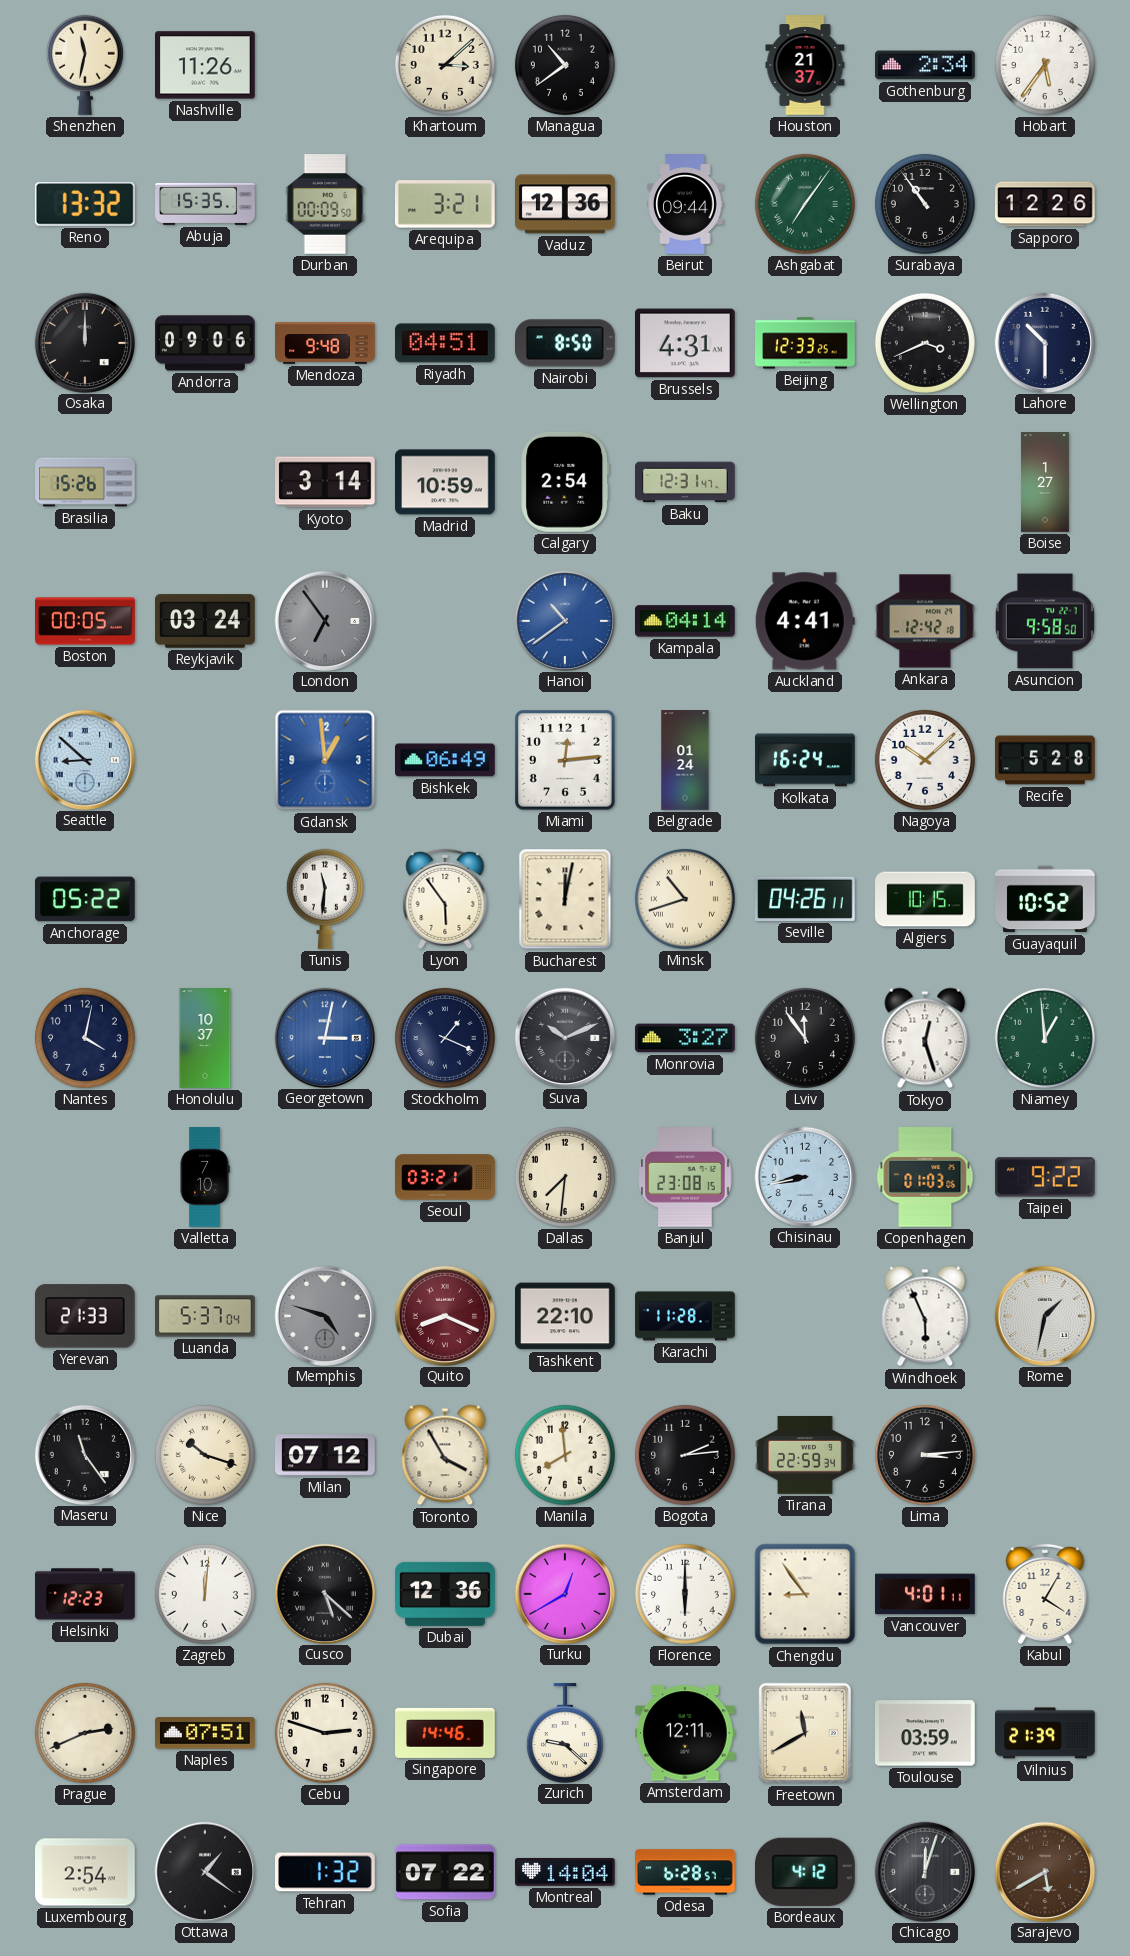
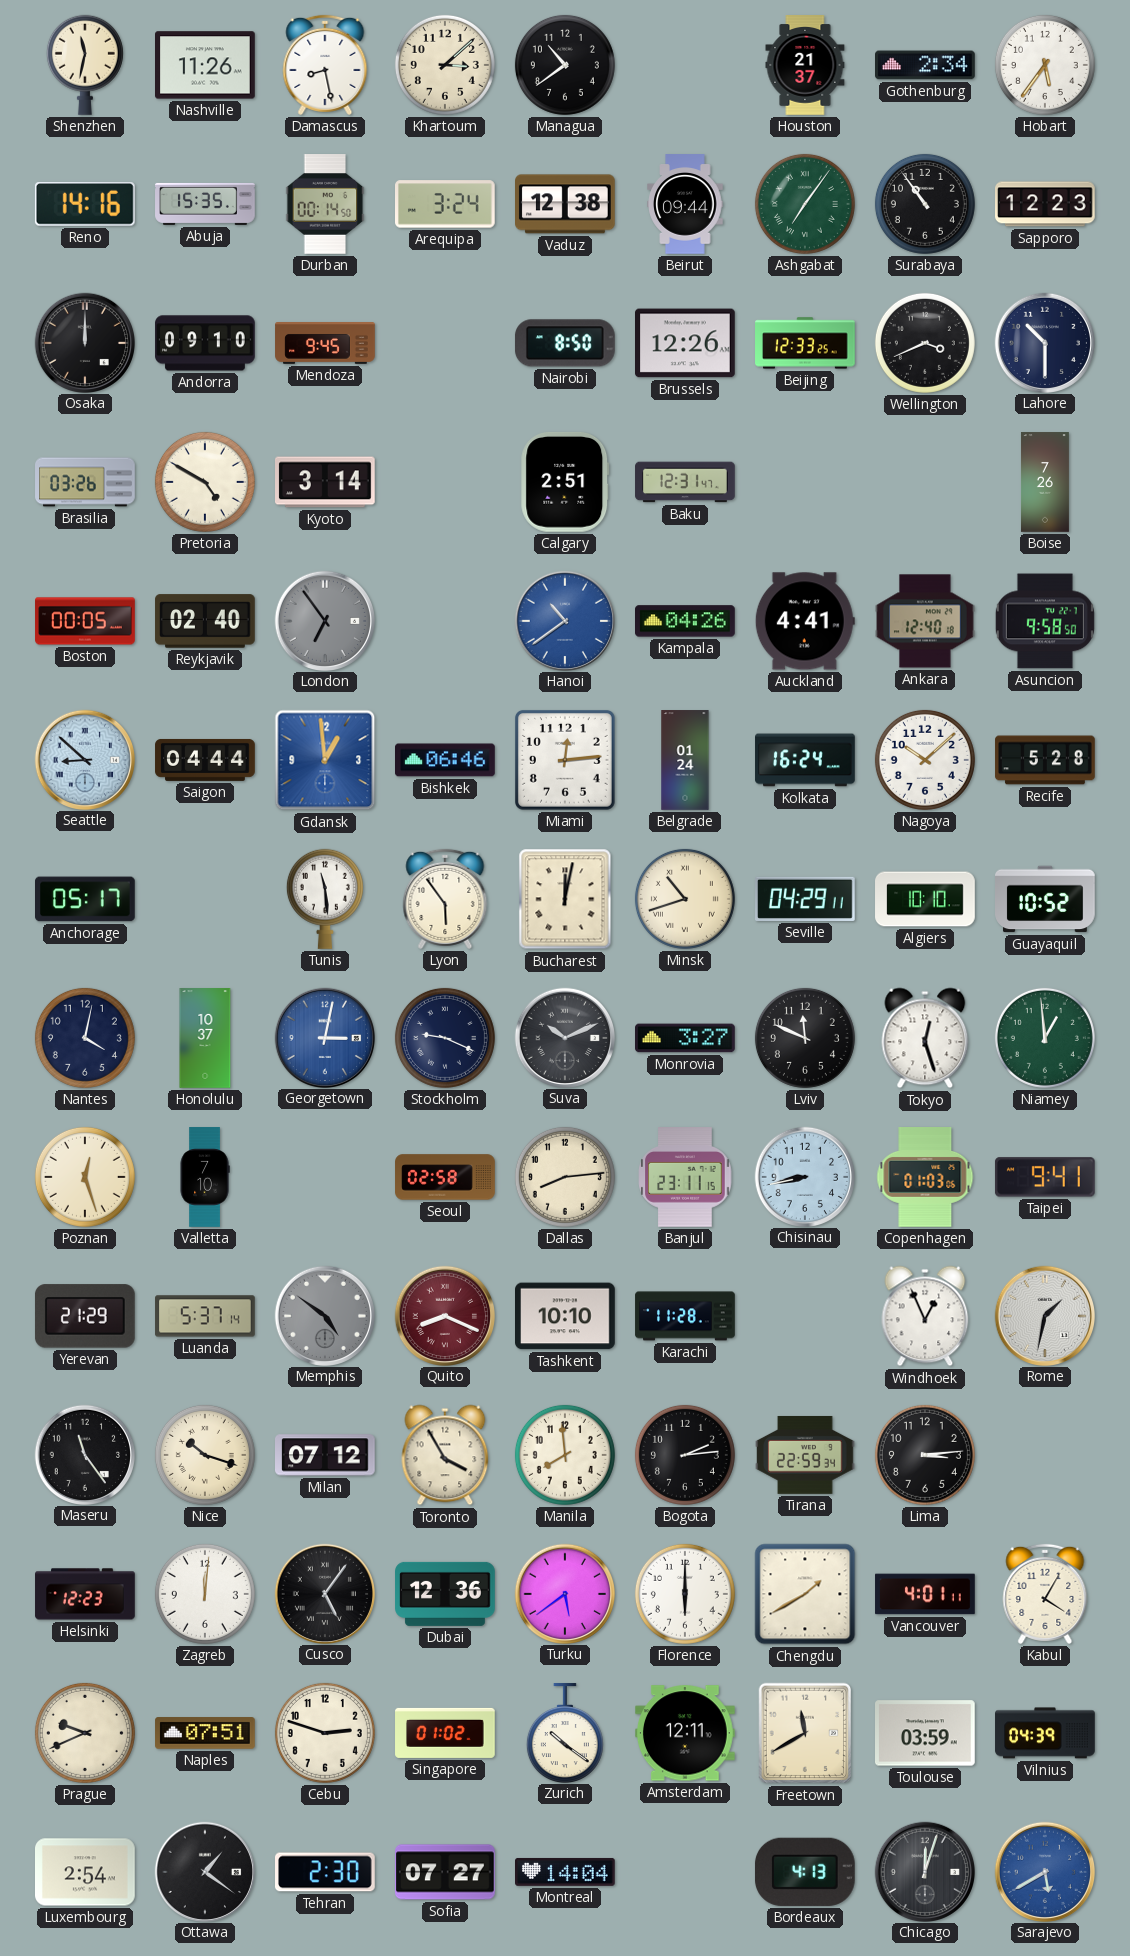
Damascus: none -> 8:28 (325, 65)
Reno: 13:32 -> 14:16 (85, 205)
Durban: 00:09 -> 00:14 (325, 204)
Arequipa: 3:21 -> 3:24 (446, 204)
Vaduz: 12:36 -> 12:38 (566, 204)
Sapporo: 12:26 -> 12:23 (1046, 204)
Andorra: 09:06 -> 09:10 (205, 343)
Mendoza: 9:48 -> 9:45 (325, 344)
Riyadh: 04:51 -> none (446, 343)
Brussels: 4:31 -> 12:26 (686, 343)
Brasilia: 15:26 -> 03:26 (85, 482)
Pretoria: none -> 4:50 (205, 482)
Madrid: 10:59 -> none (445, 482)
Calgary: 2:54 -> 2:51 (565, 482)
Boise: 1:27 -> 7:26 (1045, 482)
Reykjavik: 03:24 -> 02:40 (205, 621)
Kampala: 04:14 -> 04:26 (686, 621)
Ankara: 12:42 -> 12:40 (925, 621)
Saigon: none -> 04:44 (205, 760)
Bishkek: 06:49 -> 06:46 (446, 760)
Anchorage: 05:22 -> 05:17 (86, 899)
Tunis: 11:31 -> 11:29 (325, 899)
Seville: 04:26 -> 04:29 (806, 899)
Algiers: 10:15 -> 10:10 (925, 899)
Stockholm: 1:19 -> 9:19 (445, 1038)
Lviv: 11:54 -> 11:49 (805, 1038)
Poznan: none -> 12:27 (85, 1177)
Seoul: 03:21 -> 02:58 (445, 1177)
Dallas: 7:31 -> 8:14 (565, 1177)
Banjul: 23:08 -> 23:11 (685, 1177)
Taipei: 9:22 -> 9:41 (1045, 1177)
Yerevan: 21:33 -> 21:29 (85, 1316)
Luanda: 5:37:04 -> 5:37:14 (205, 1316)
Memphis: 4:48 -> 4:51 (324, 1315)
Tashkent: 22:10 -> 10:10 (566, 1316)
Windhoek: 5:56 -> 12:56 (925, 1316)
Cusco: 5:22 -> 5:06 (324, 1593)
Turku: 12:40 -> 5:39 (564, 1593)
Chengdu: 8:54 -> 1:40 (805, 1594)
Prague: 2:41 -> 9:41 (85, 1733)
Singapore: 14:46 -> 01:02 (445, 1733)
Zurich: 9:22 -> 10:21 (565, 1733)
Vilnius: 21:39 -> 04:39 (1045, 1733)
Tehran: 1:32 -> 2:30 (326, 1872)
Sofia: 07:22 -> 07:27 (446, 1872)
Odesa: 6:28 -> none (685, 1872)
Bordeaux: 4:12 -> 4:13 (805, 1872)
Sarajevo dial: brown -> blue (1044, 1871)
